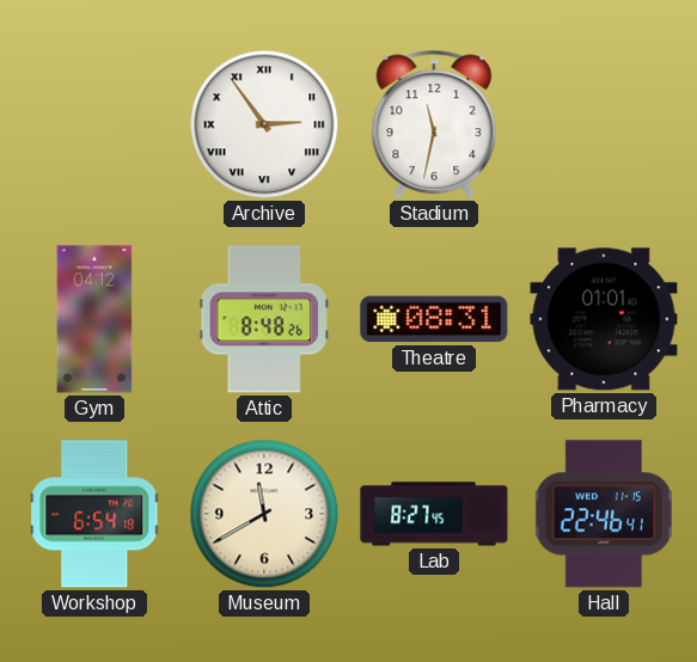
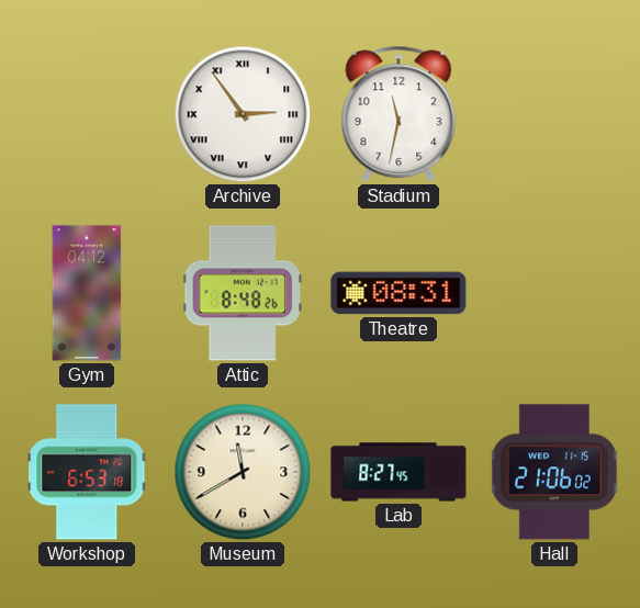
Pharmacy: 01:01 -> none (604, 319)
Workshop: 6:54 -> 6:53 (87, 472)
Hall: 22:46 -> 21:06 (554, 472)
